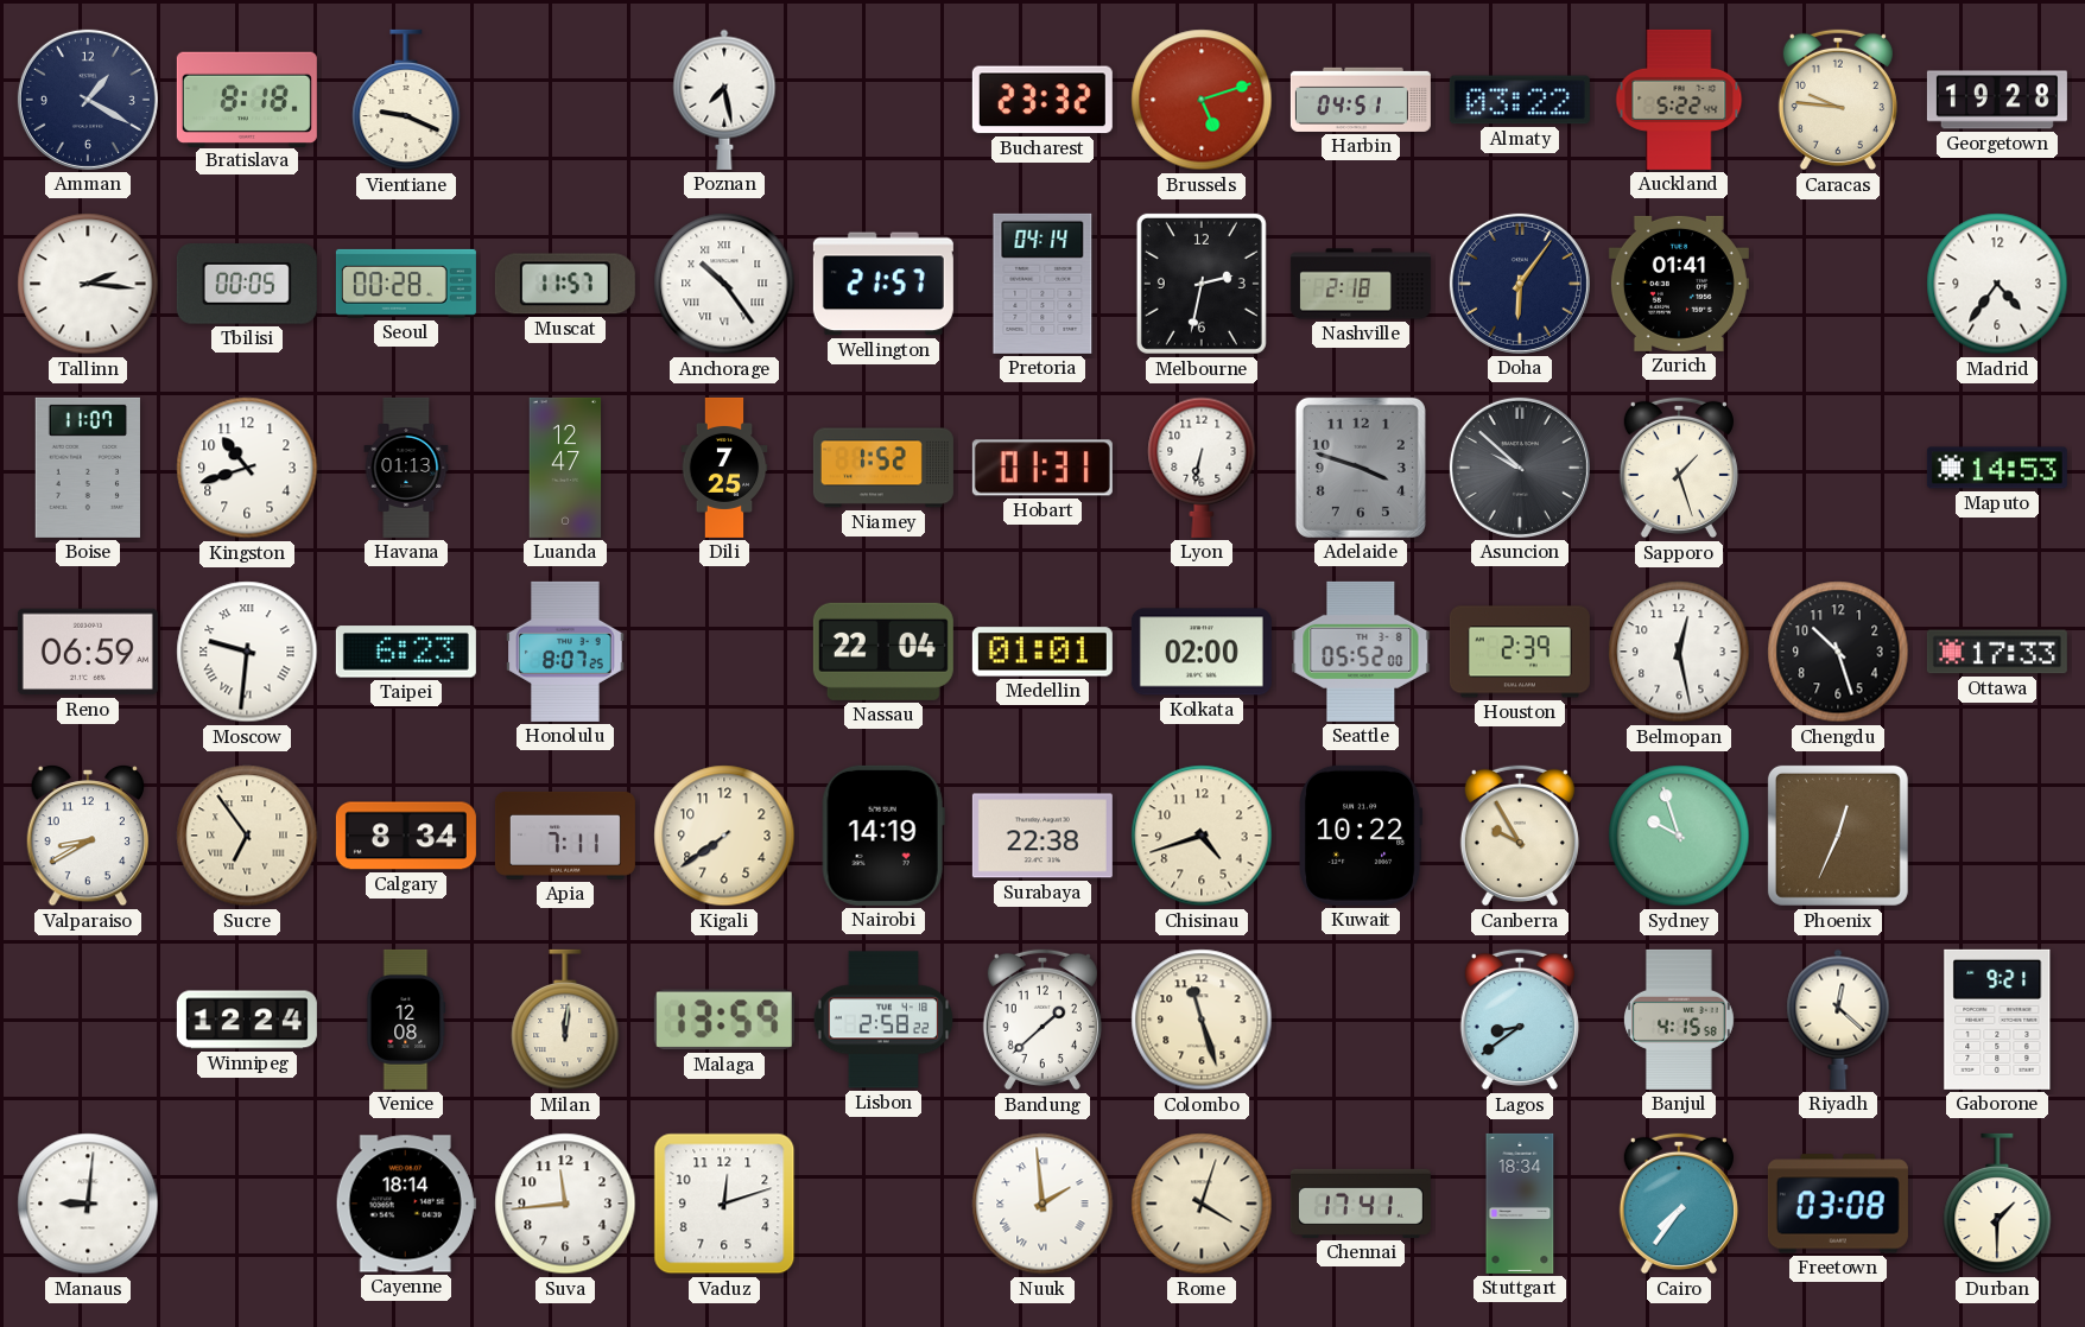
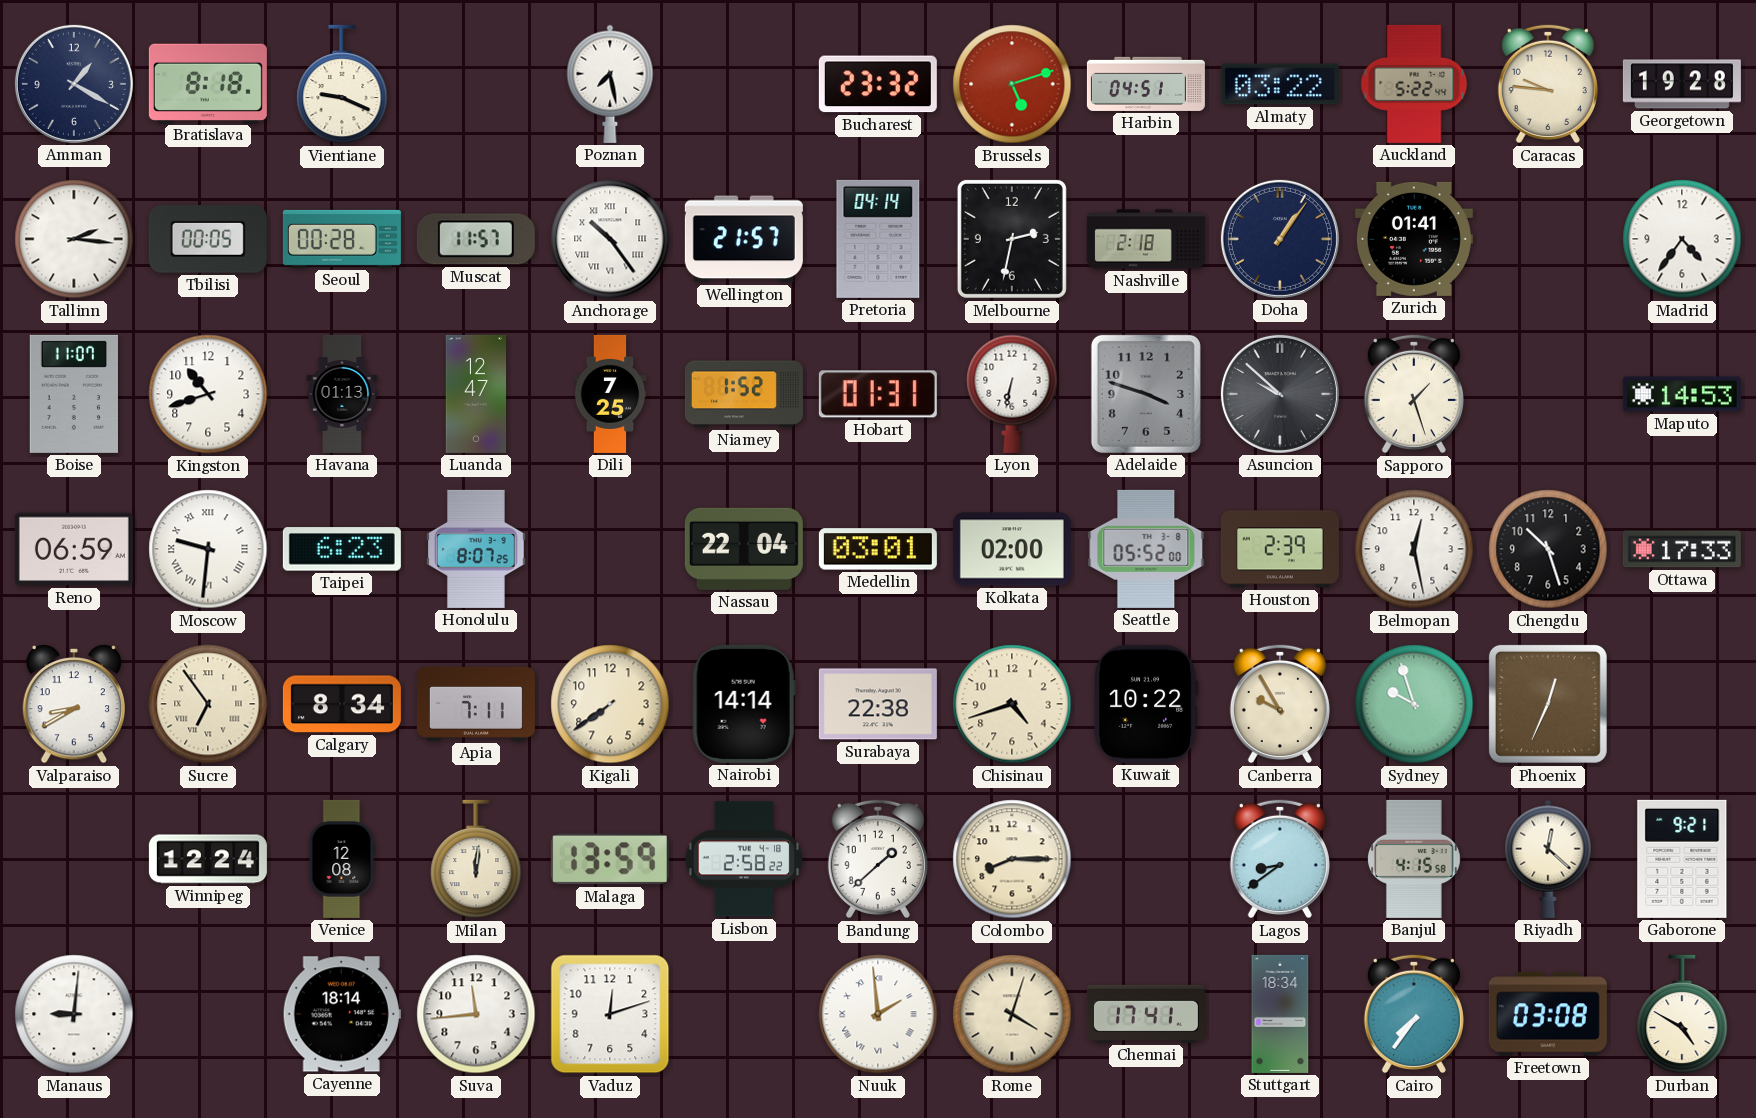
Doha: 6:06 -> 1:06 (1280, 239)
Medellin: 01:01 -> 03:01 (878, 549)
Nairobi: 14:19 -> 14:14 (744, 704)
Colombo: 11:27 -> 8:15 (1012, 859)
Durban: 1:30 -> 4:50 (1682, 1014)
